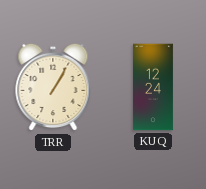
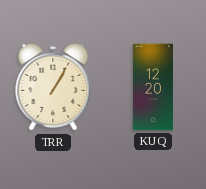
KUQ: 12:24 -> 12:20 (153, 87)
